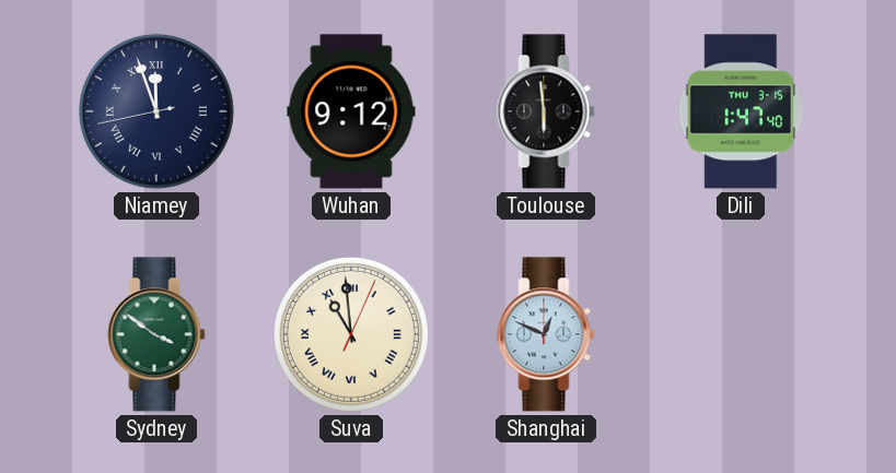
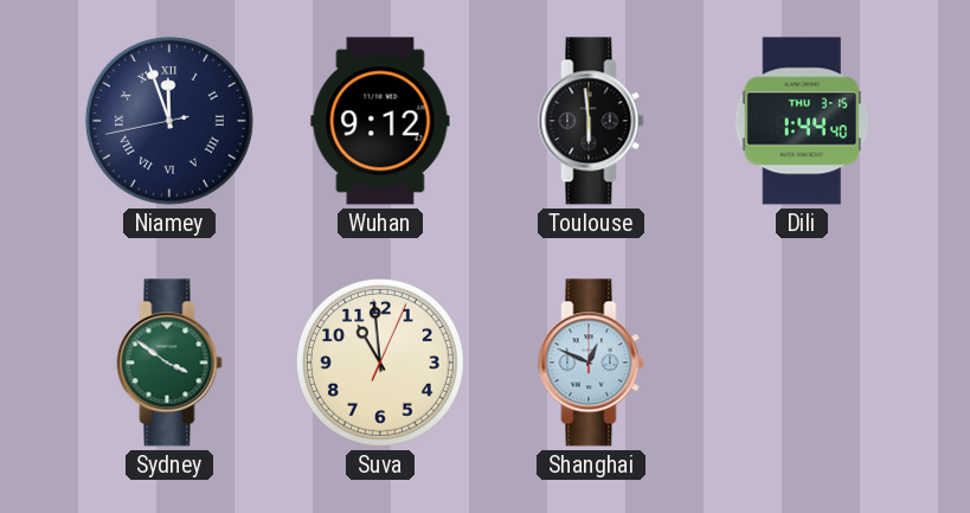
Dili: 1:47 -> 1:44 (802, 121)
Suva numerals: Roman -> Arabic (380, 363)
